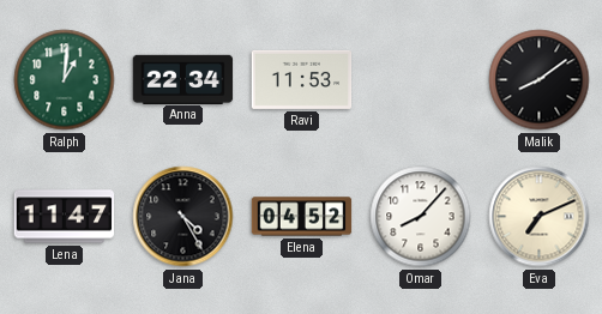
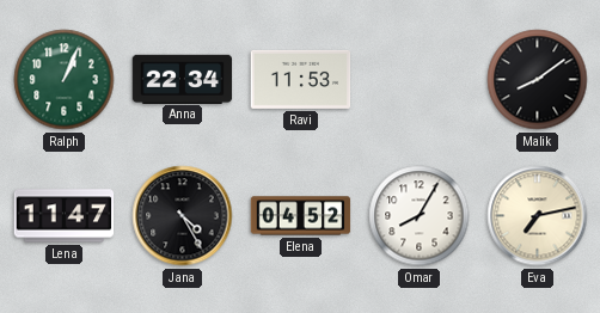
Ralph: 1:01 -> 1:04 (65, 80)
Omar: 8:07 -> 8:05 (420, 216)
Eva: 7:11 -> 7:13 (538, 216)
